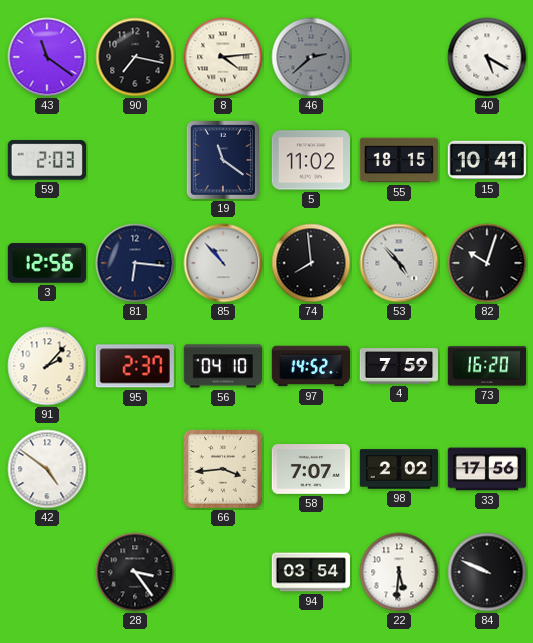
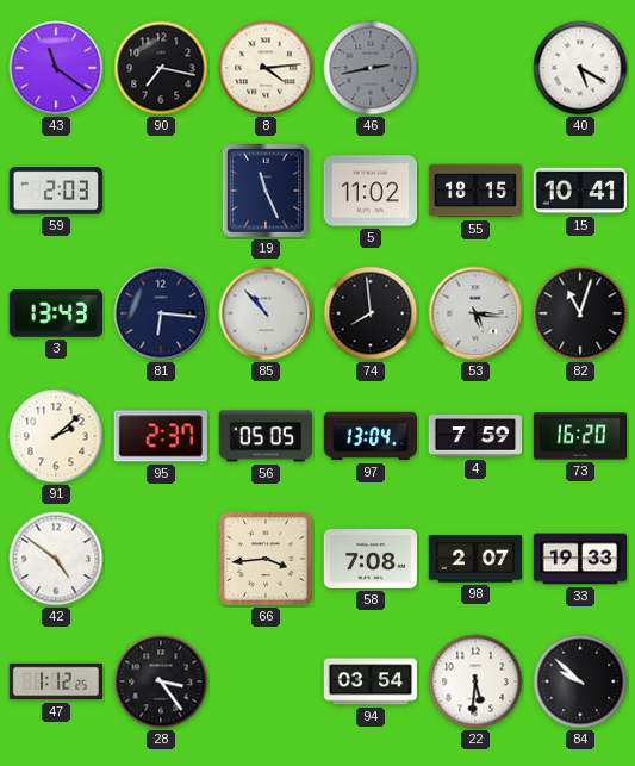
46: 2:38 -> 2:43 (371, 68)
19: 11:21 -> 11:26 (266, 191)
3: 12:56 -> 13:43 (55, 313)
53: 4:53 -> 5:16 (475, 313)
82: 10:03 -> 11:03 (580, 313)
91: 2:07 -> 2:08 (56, 436)
56: 04:10 -> 05:05 (264, 436)
97: 14:52 -> 13:04 (369, 436)
58: 7:07 -> 7:08 (371, 560)
98: 2:02 -> 2:07 (475, 559)
33: 17:56 -> 19:33 (580, 559)
47: none -> 1:12 (55, 681)
84: 9:49 -> 9:52 (580, 681)
